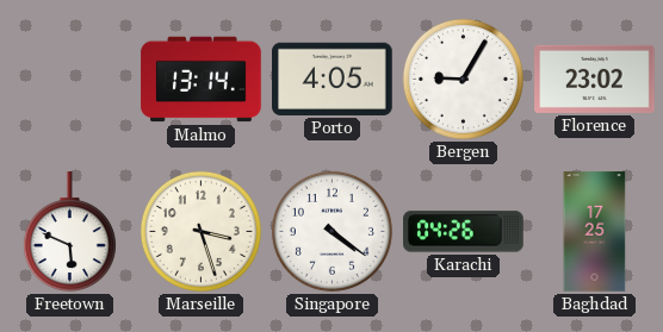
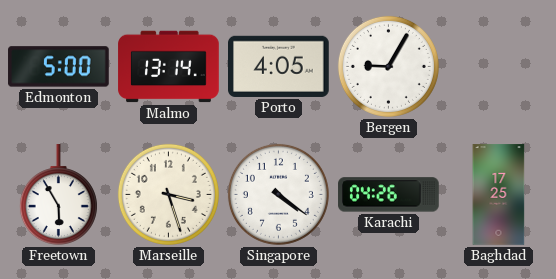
Edmonton: none -> 5:00 (59, 67)
Florence: 23:02 -> none (595, 79)
Freetown: 5:49 -> 5:55 (58, 195)
